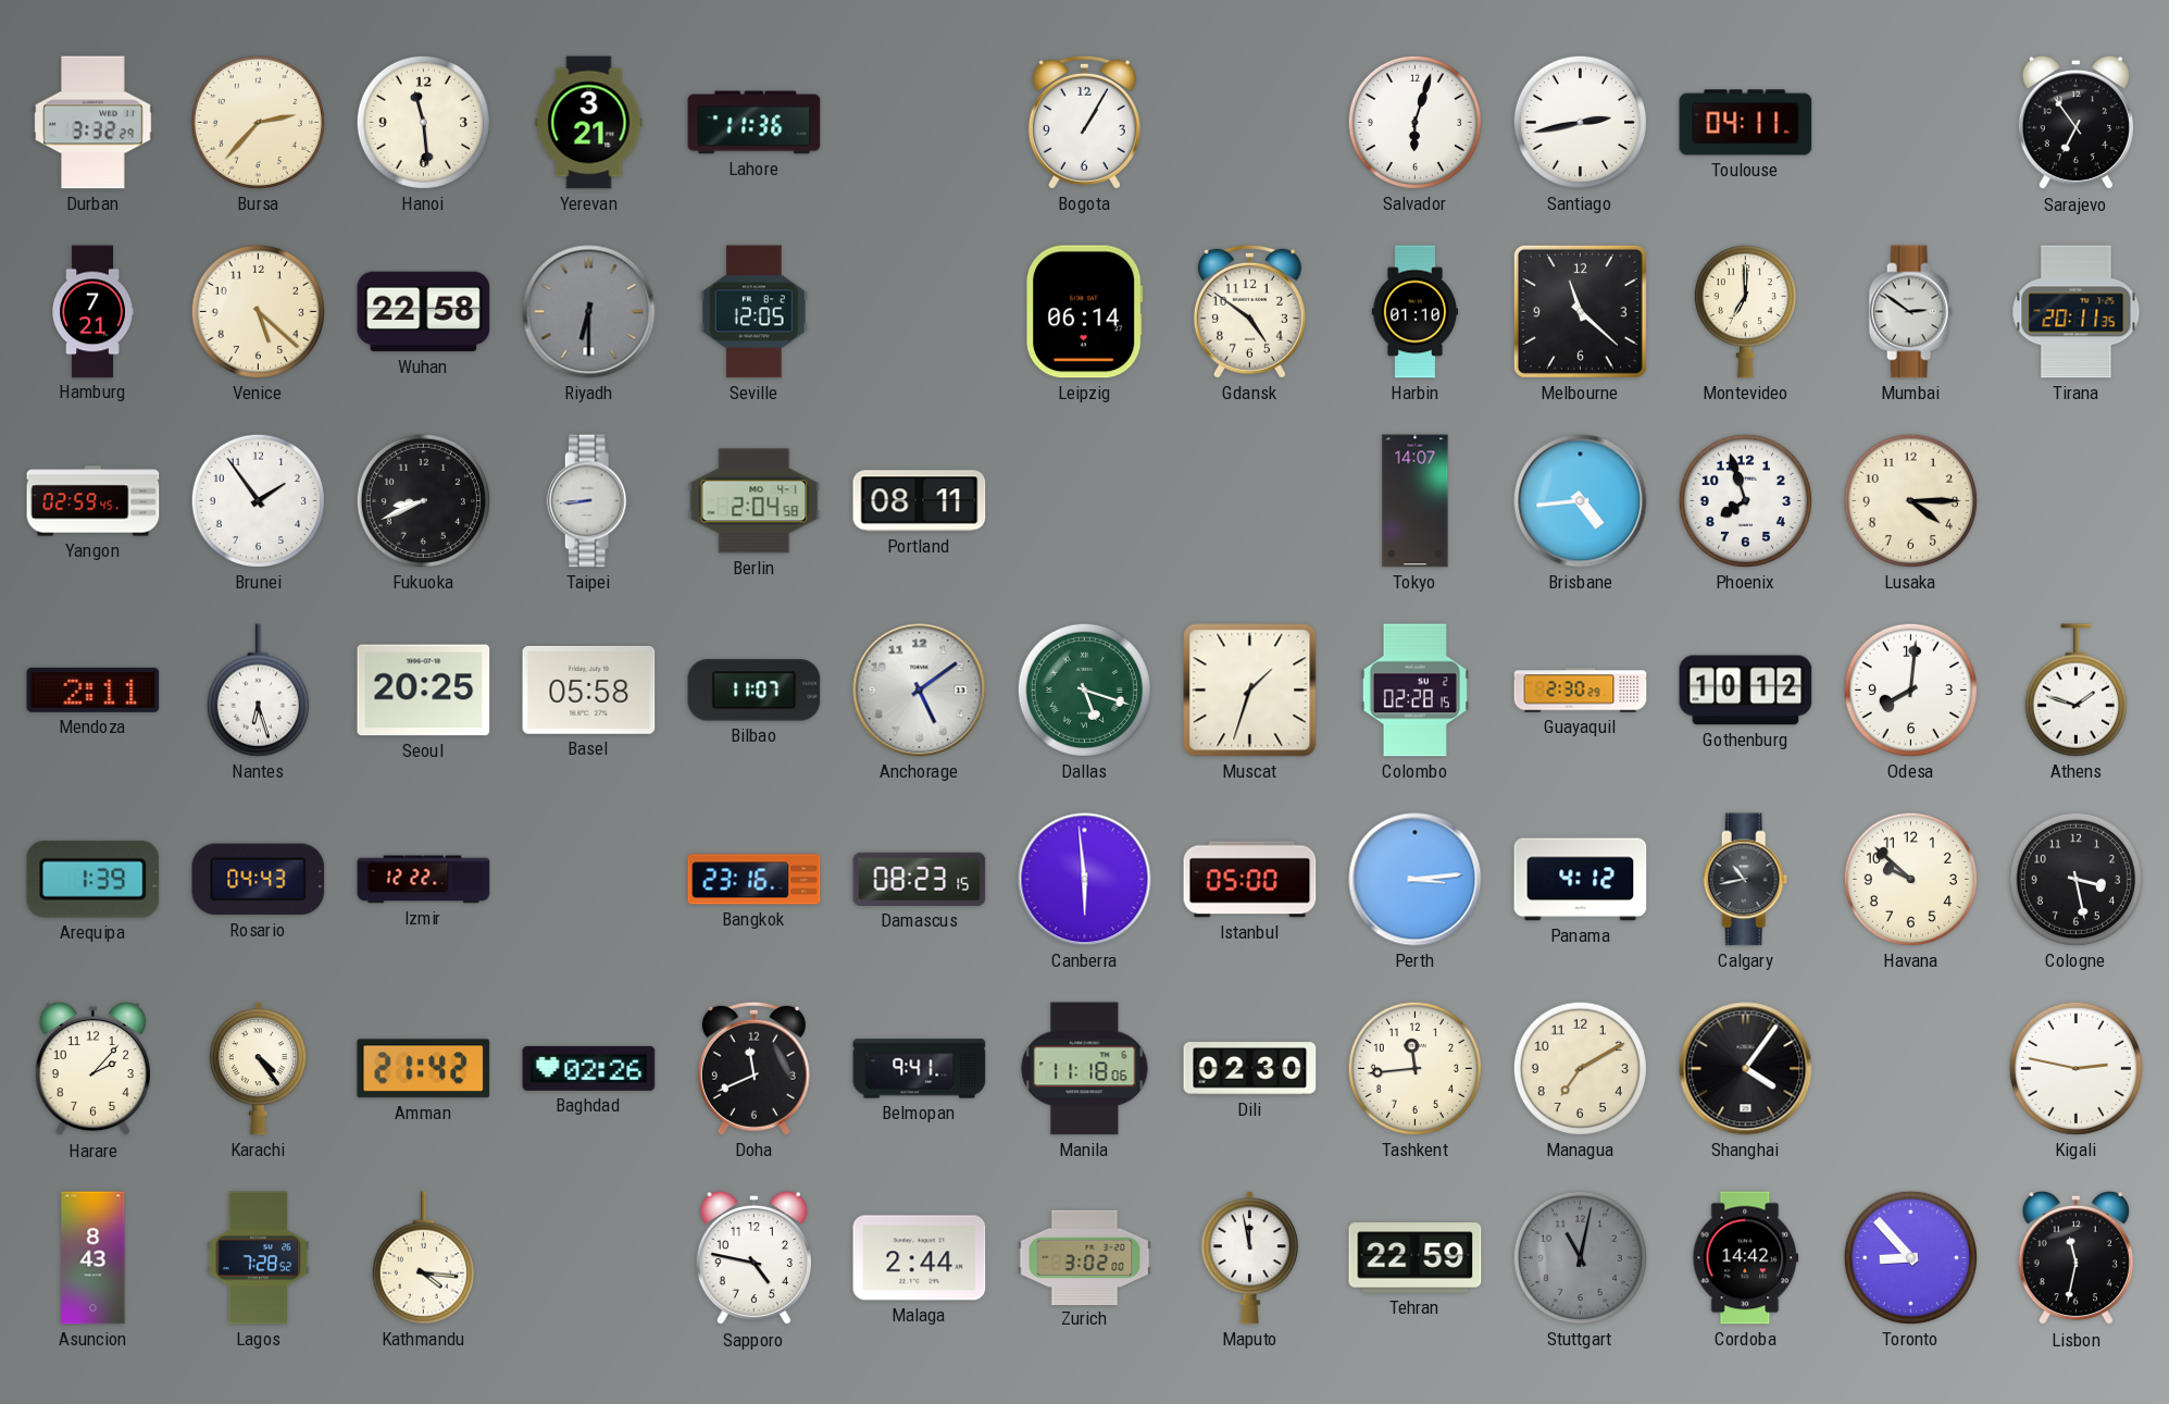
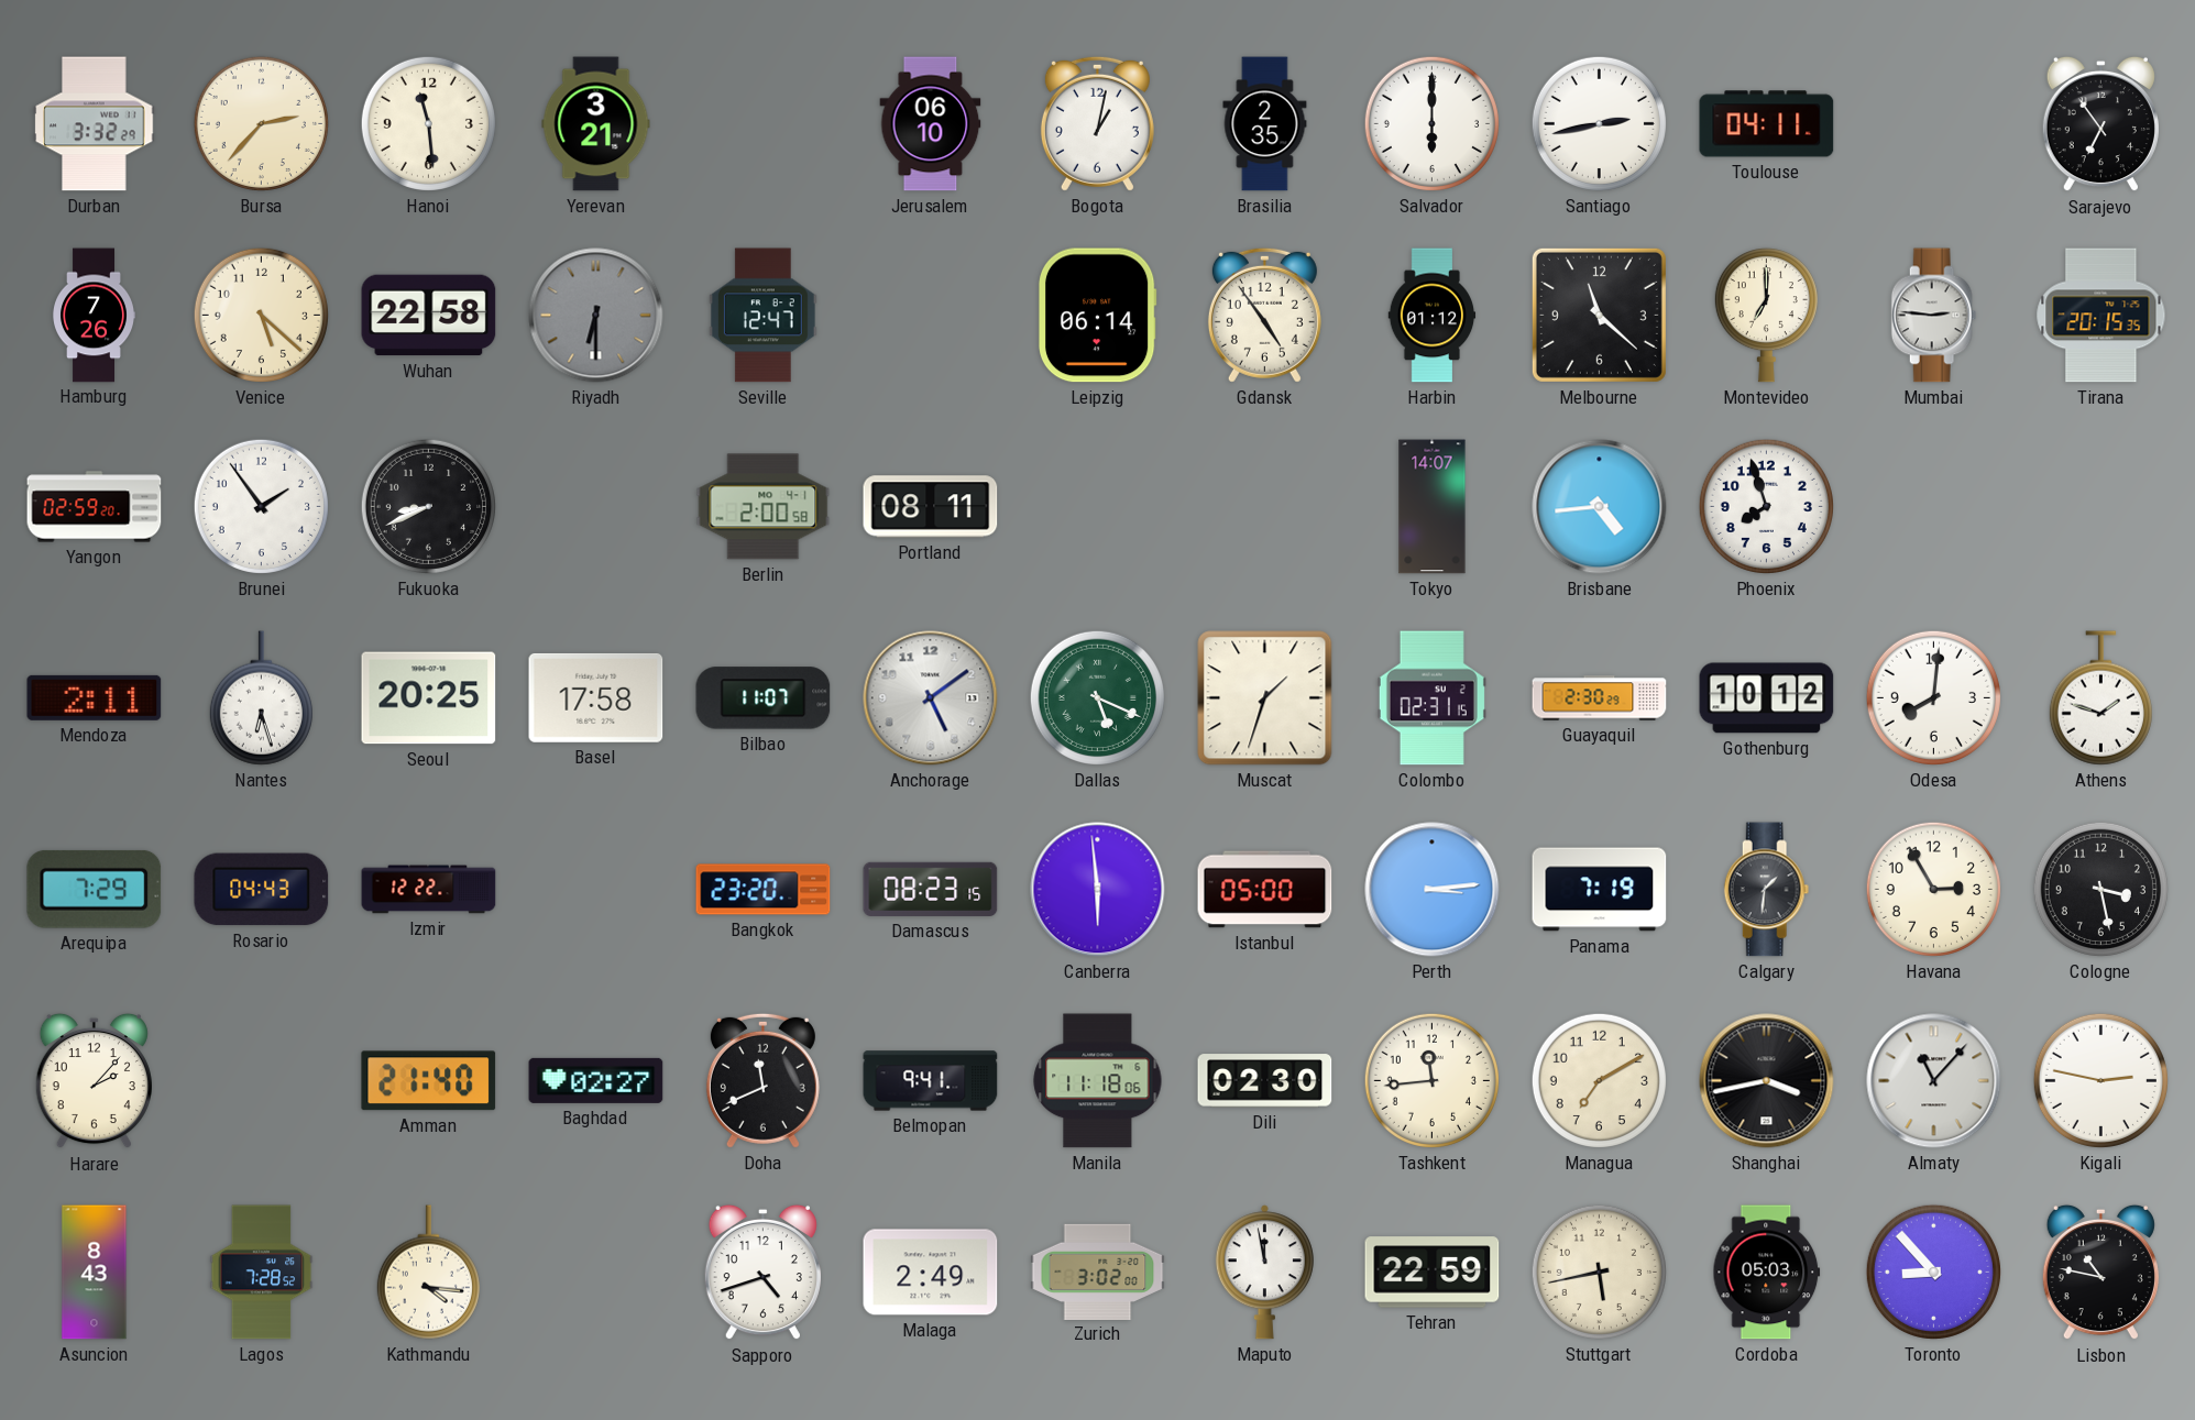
Lahore: 11:36 -> none (755, 123)
Jerusalem: none -> 06:10 (931, 124)
Bogota: 1:05 -> 1:02 (1097, 123)
Brasilia: none -> 2:35 (1265, 124)
Salvador: 6:03 -> 6:00 (1431, 123)
Hamburg: 7:21 -> 7:26 (94, 316)
Seville: 12:05 -> 12:47 (762, 316)
Gdansk: 4:51 -> 4:54 (1264, 315)
Harbin: 01:10 -> 01:12 (1433, 316)
Mumbai: 2:51 -> 2:46 (1934, 316)
Tirana: 20:11 -> 20:15 (2101, 316)
Yangon: 02:59:45 -> 02:59:20 (95, 507)
Taipei: 8:44 -> none (589, 501)
Berlin: 2:04 -> 2:00 (764, 507)
Lusaka: 4:15 -> none (1910, 500)
Basel: 05:58 -> 17:58 (596, 697)
Dallas: 5:18 -> 5:19 (1097, 697)
Colombo: 02:28 -> 02:31 (1431, 698)
Arequipa: 1:39 -> 7:29 (95, 889)
Bangkok: 23:16 -> 23:20 (764, 890)
Panama: 4:12 -> 7:19 (1600, 890)
Calgary: 10:43 -> 1:31 (1767, 890)
Havana: 9:52 -> 2:55 (1933, 889)
Karachi: 4:24 -> none (258, 1069)
Amman: 21:42 -> 21:40 (429, 1081)
Baghdad: 02:26 -> 02:27 (596, 1080)
Shanghai: 4:06 -> 3:43 (1767, 1081)
Almaty: none -> 11:07 (1934, 1081)
Sapporo: 4:47 -> 4:42 (762, 1273)
Malaga: 2:44 -> 2:49 (931, 1273)
Stuttgart: 11:02 -> 5:43 (1599, 1272)
Stuttgart dial: grey -> cream (1599, 1272)
Cordoba: 14:42 -> 05:03 (1767, 1273)
Lisbon: 11:32 -> 10:47 (2100, 1273)
